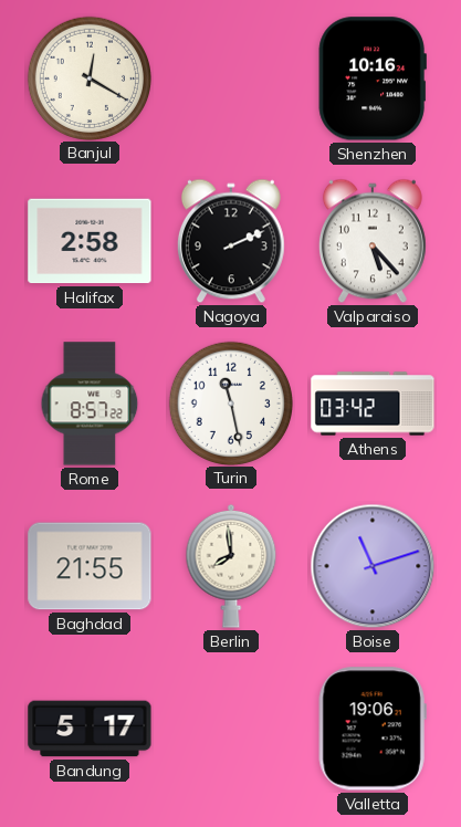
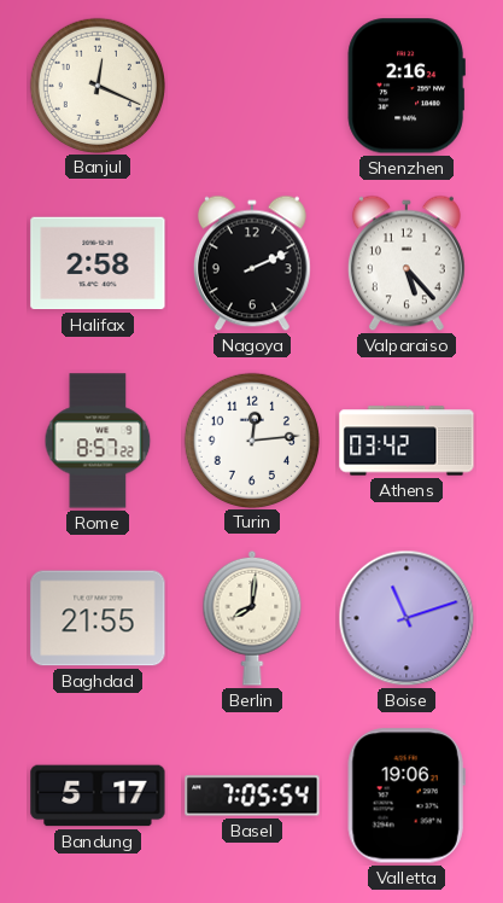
Banjul: 12:20 -> 12:19 (96, 85)
Shenzhen: 10:16 -> 2:16 (407, 86)
Turin: 11:28 -> 12:14 (251, 439)
Berlin: 7:59 -> 8:01 (252, 618)
Basel: none -> 7:05 (252, 796)
